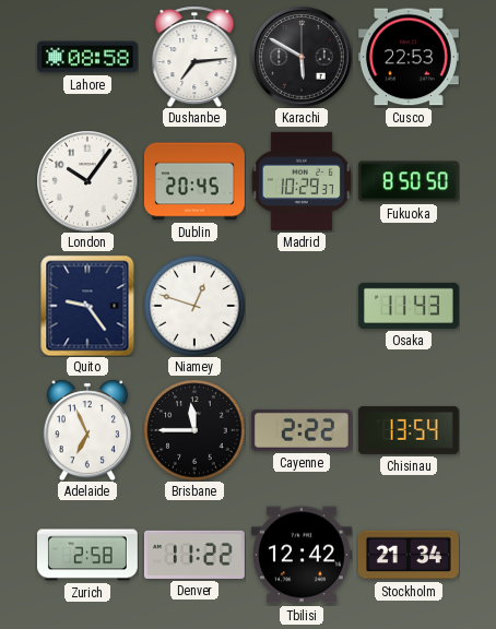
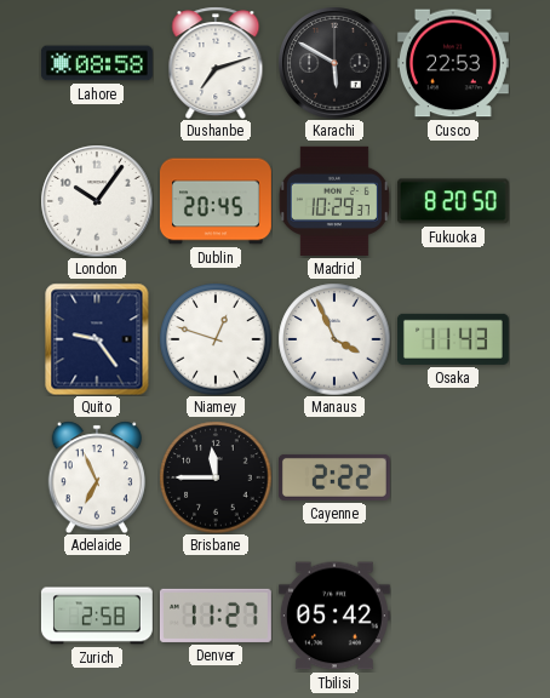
Dushanbe: 7:14 -> 7:12 (216, 63)
Fukuoka: 8:50 -> 8:20 (453, 201)
Manaus: none -> 3:56 (334, 339)
Chisinau: 13:54 -> none (409, 430)
Denver: 11:22 -> 11:27 (216, 616)
Tbilisi: 12:42 -> 05:42 (334, 616)
Stockholm: 21:34 -> none (409, 555)
